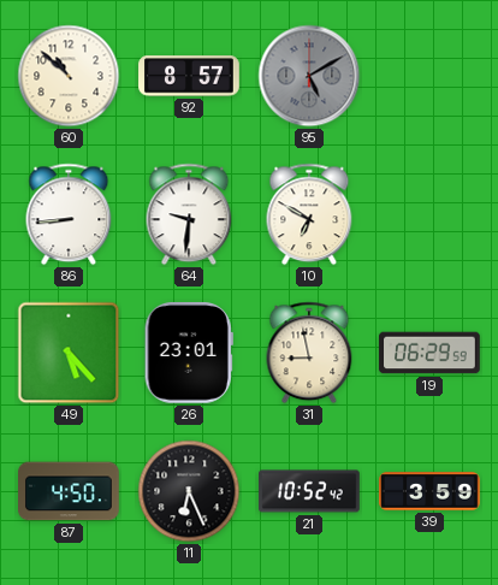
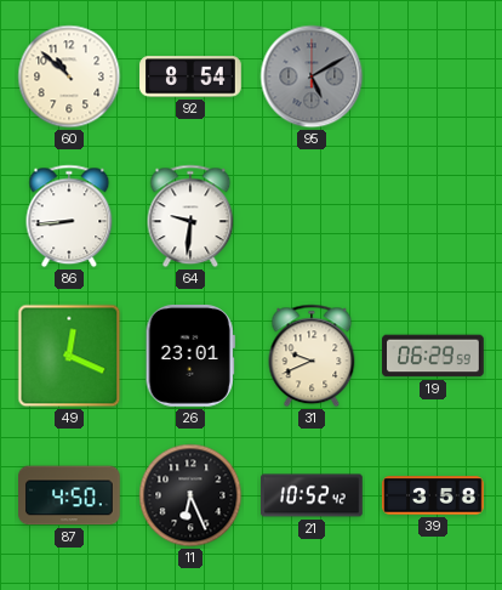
92: 8:57 -> 8:54 (190, 76)
10: 6:50 -> none (309, 214)
49: 5:23 -> 12:19 (69, 356)
31: 8:58 -> 9:41 (312, 356)
39: 3:59 -> 3:58 (433, 495)
